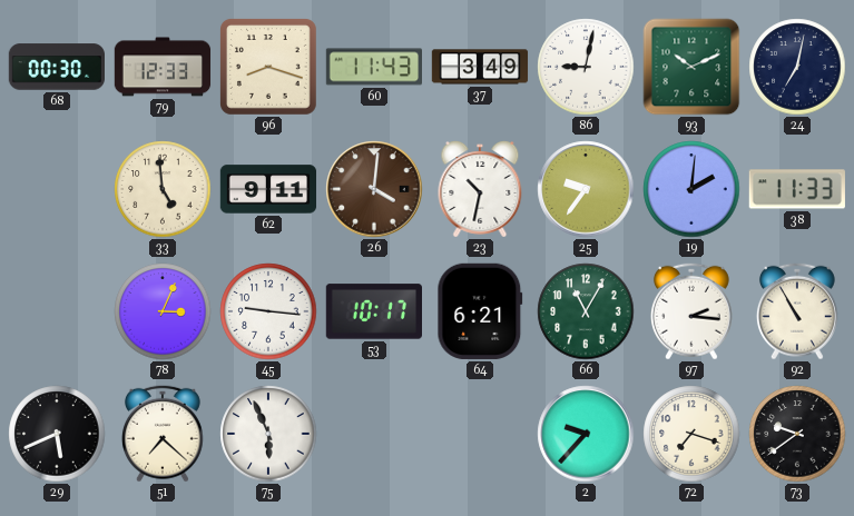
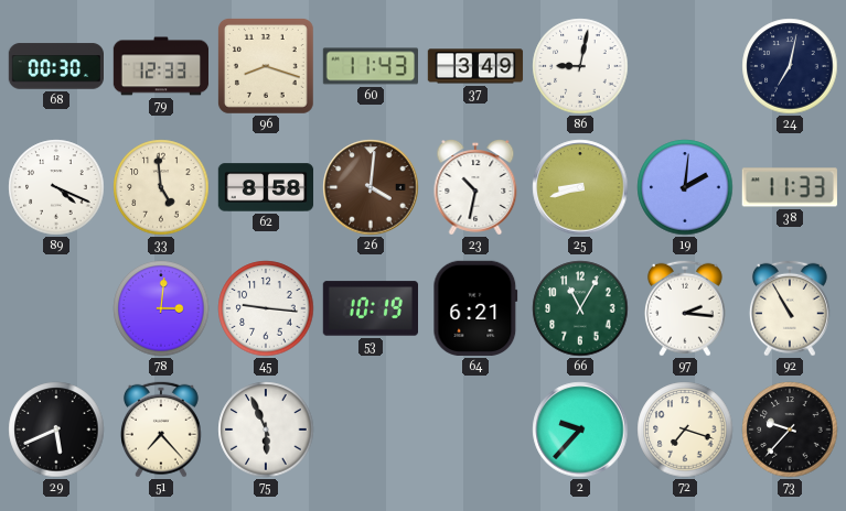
93: 10:11 -> none (691, 67)
89: none -> 4:19 (56, 187)
62: 9:11 -> 8:58 (266, 187)
25: 9:36 -> 8:42 (580, 187)
78: 3:04 -> 3:01 (161, 308)
53: 10:17 -> 10:19 (370, 308)
51: 7:22 -> 7:23 (161, 430)
73: 9:39 -> 9:37 (790, 430)
